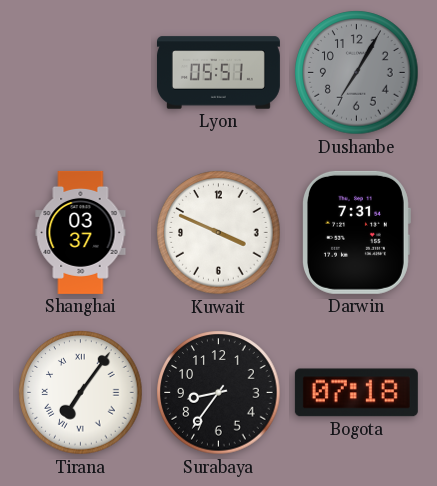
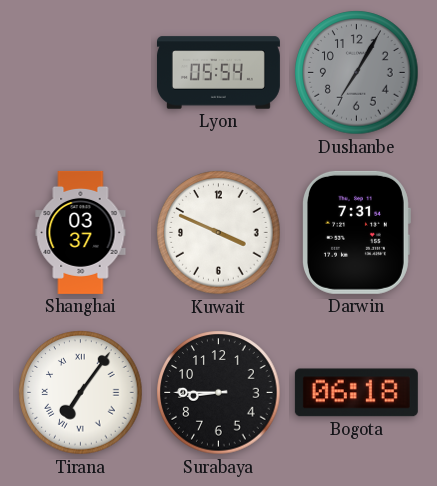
Lyon: 05:51 -> 05:54 (218, 73)
Surabaya: 8:36 -> 8:45 (219, 393)
Bogota: 07:18 -> 06:18 (356, 393)
